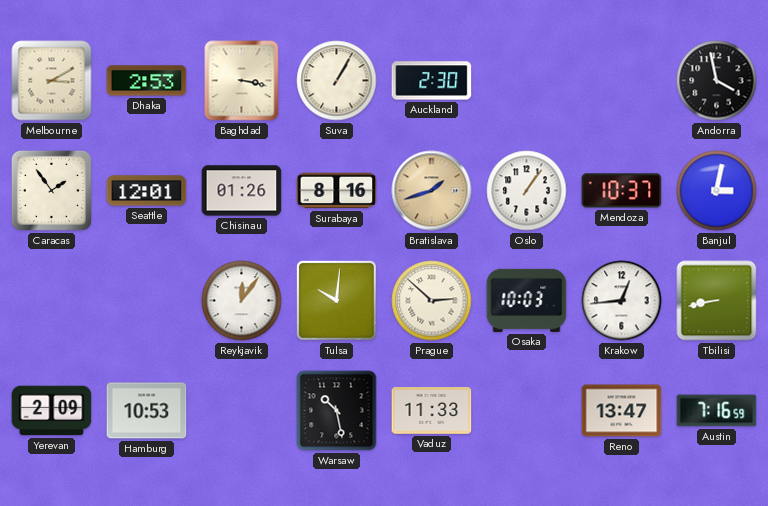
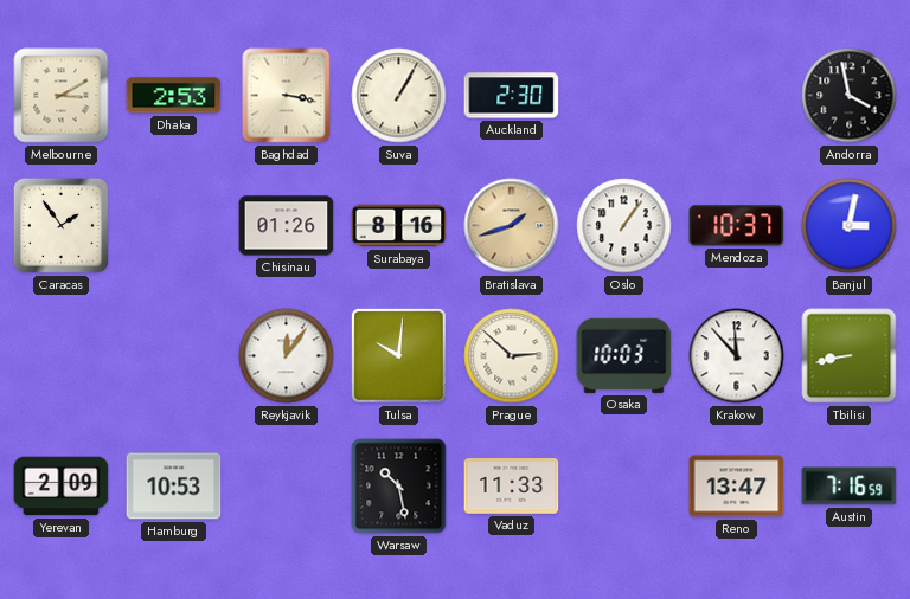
Seattle: 12:01 -> none (147, 191)
Krakow: 12:44 -> 11:53 (737, 356)
